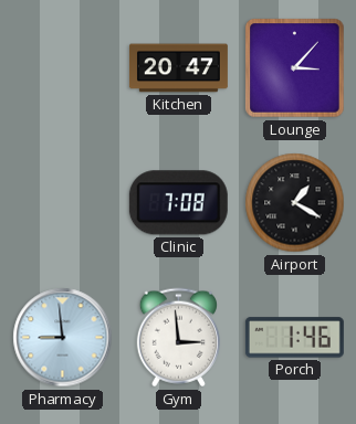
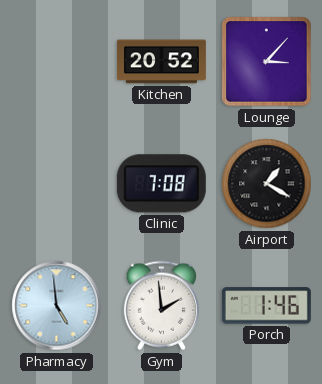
Kitchen: 20:47 -> 20:52 (161, 62)
Pharmacy: 8:59 -> 4:59 (57, 306)
Gym: 2:59 -> 1:59 (161, 306)
